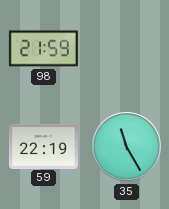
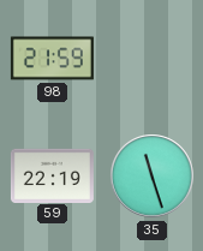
35: 11:25 -> 11:27 (153, 177)
